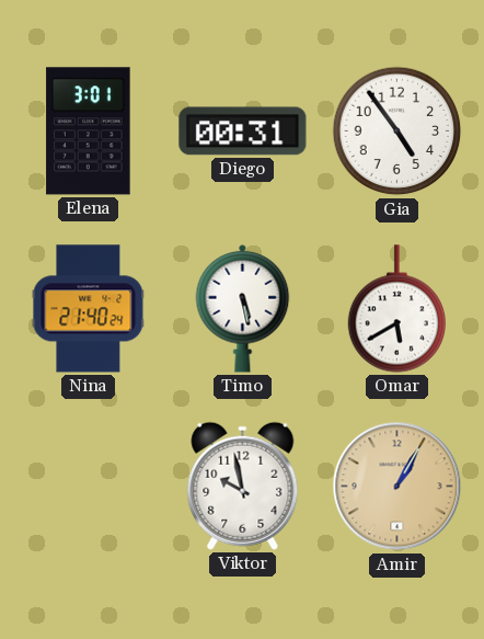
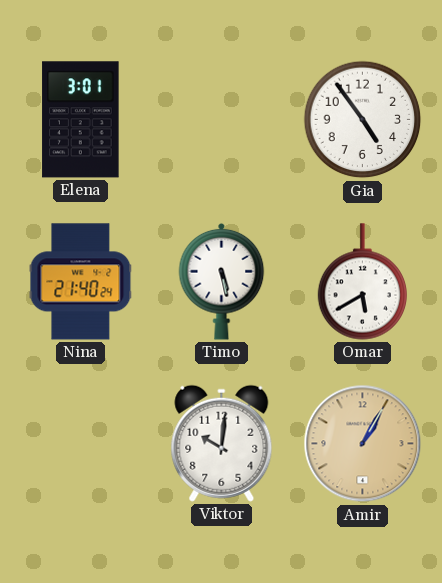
Diego: 00:31 -> none (243, 132)
Viktor: 9:58 -> 10:01 (222, 443)
